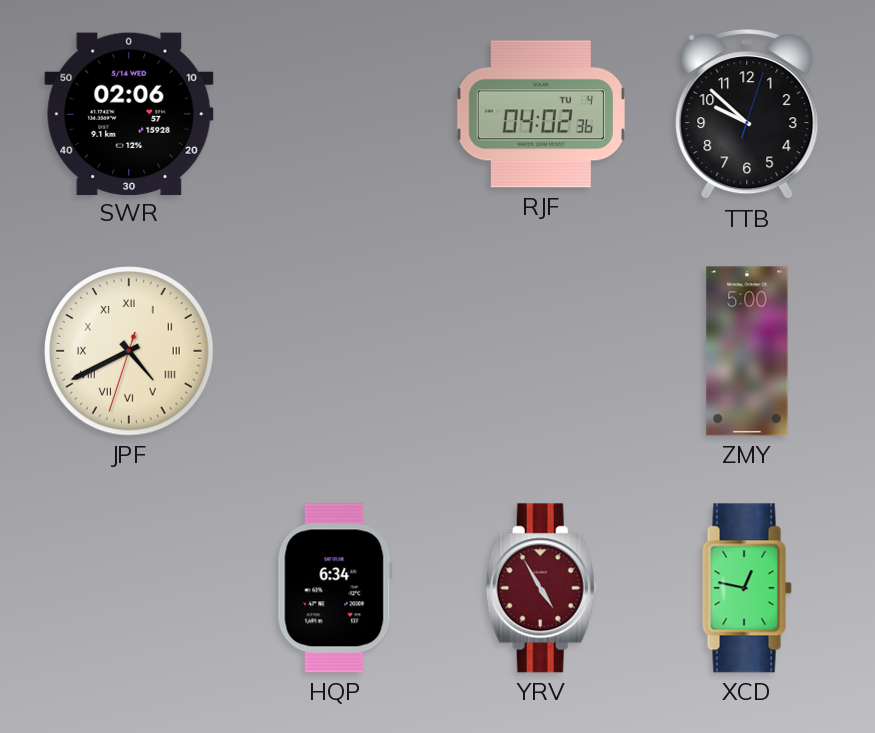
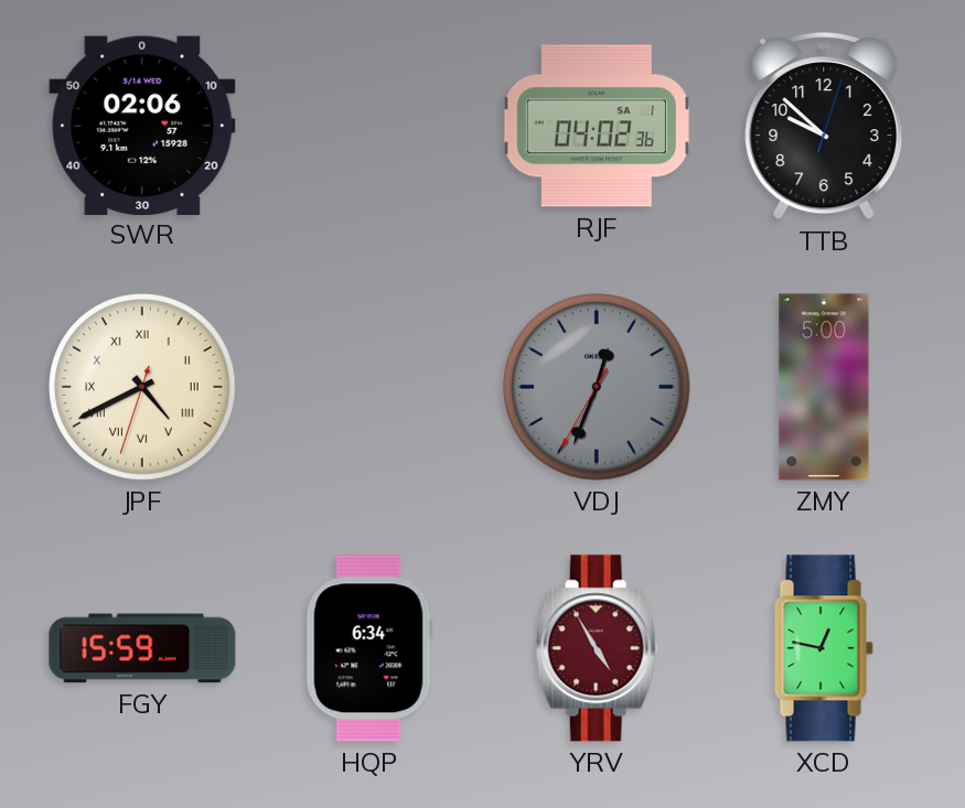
RJF date: TU 4 -> SA 1 (597, 126)
VDJ: none -> 12:33 (597, 387)
FGY: none -> 15:59 (142, 648)
